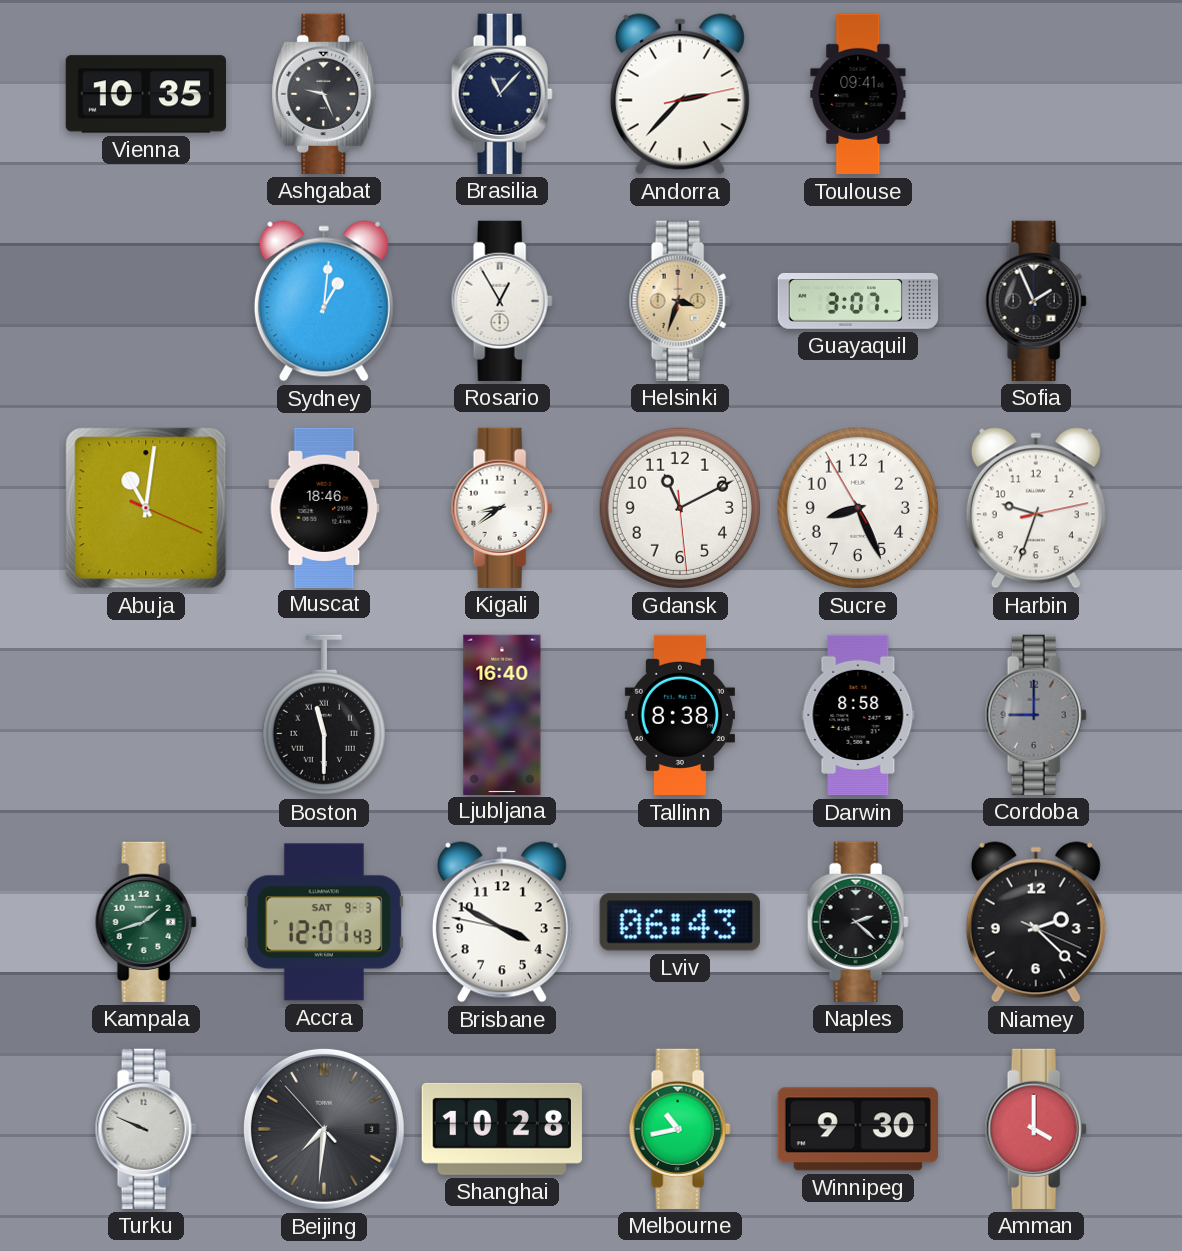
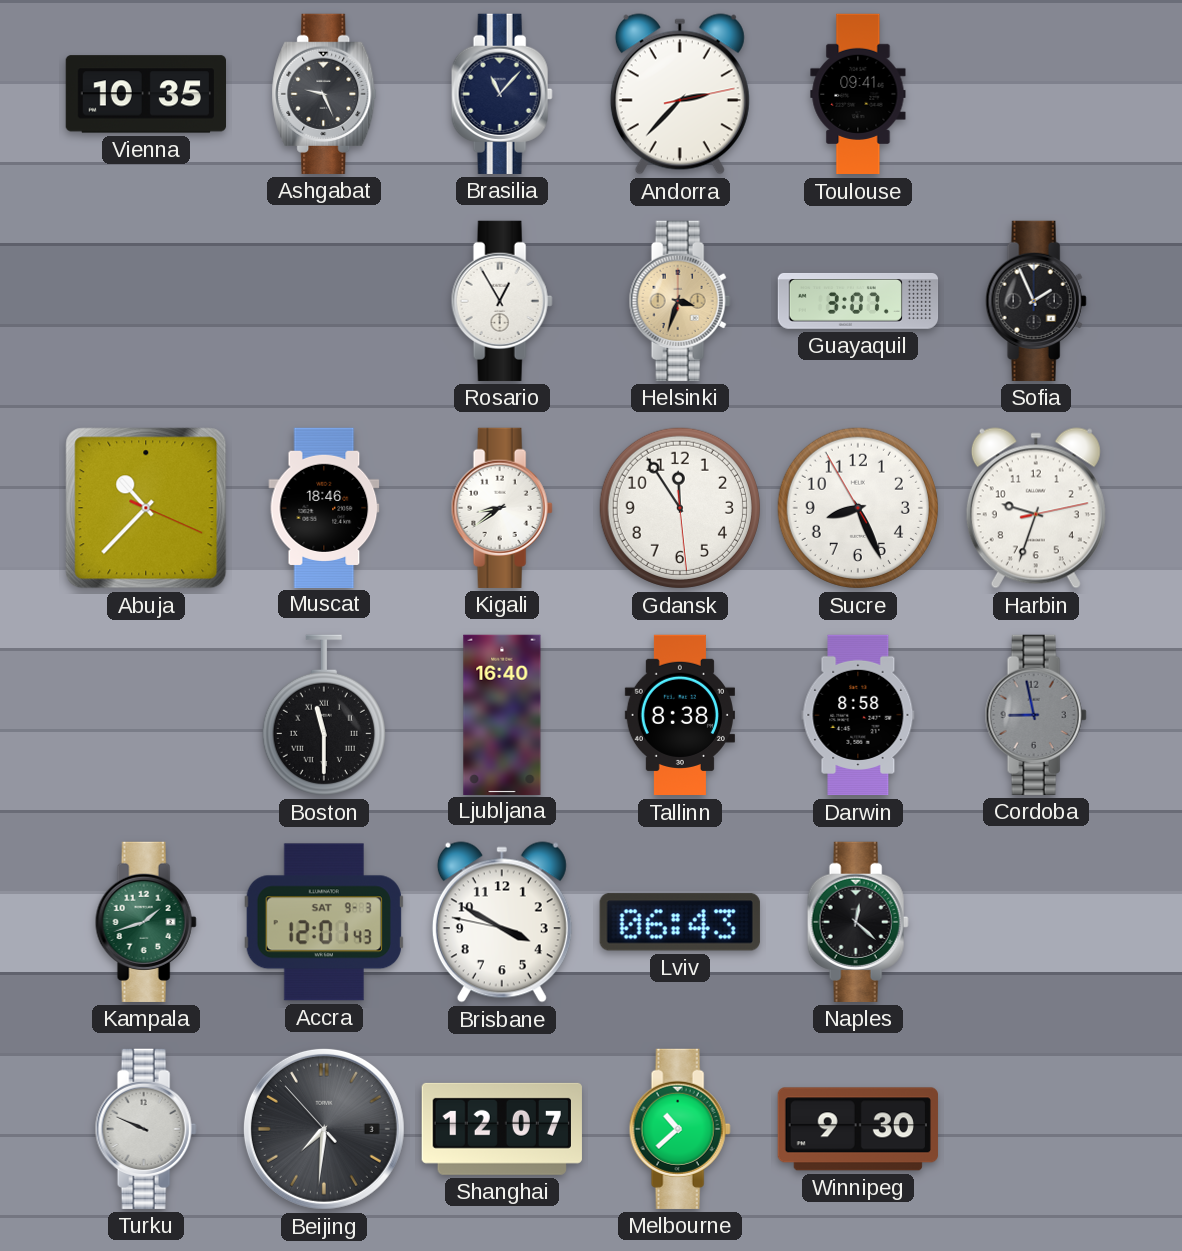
Sydney: 1:01 -> none (324, 301)
Abuja: 11:01 -> 10:37 (146, 508)
Gdansk: 11:10 -> 11:54 (680, 508)
Cordoba: 9:00 -> 8:58 (1036, 715)
Naples: 2:22 -> 12:22 (858, 922)
Niamey: 2:22 -> none (1036, 922)
Shanghai: 10:28 -> 12:07 (502, 1129)
Melbourne: 10:43 -> 10:38 (680, 1129)
Amman: 4:00 -> none (1036, 1129)
